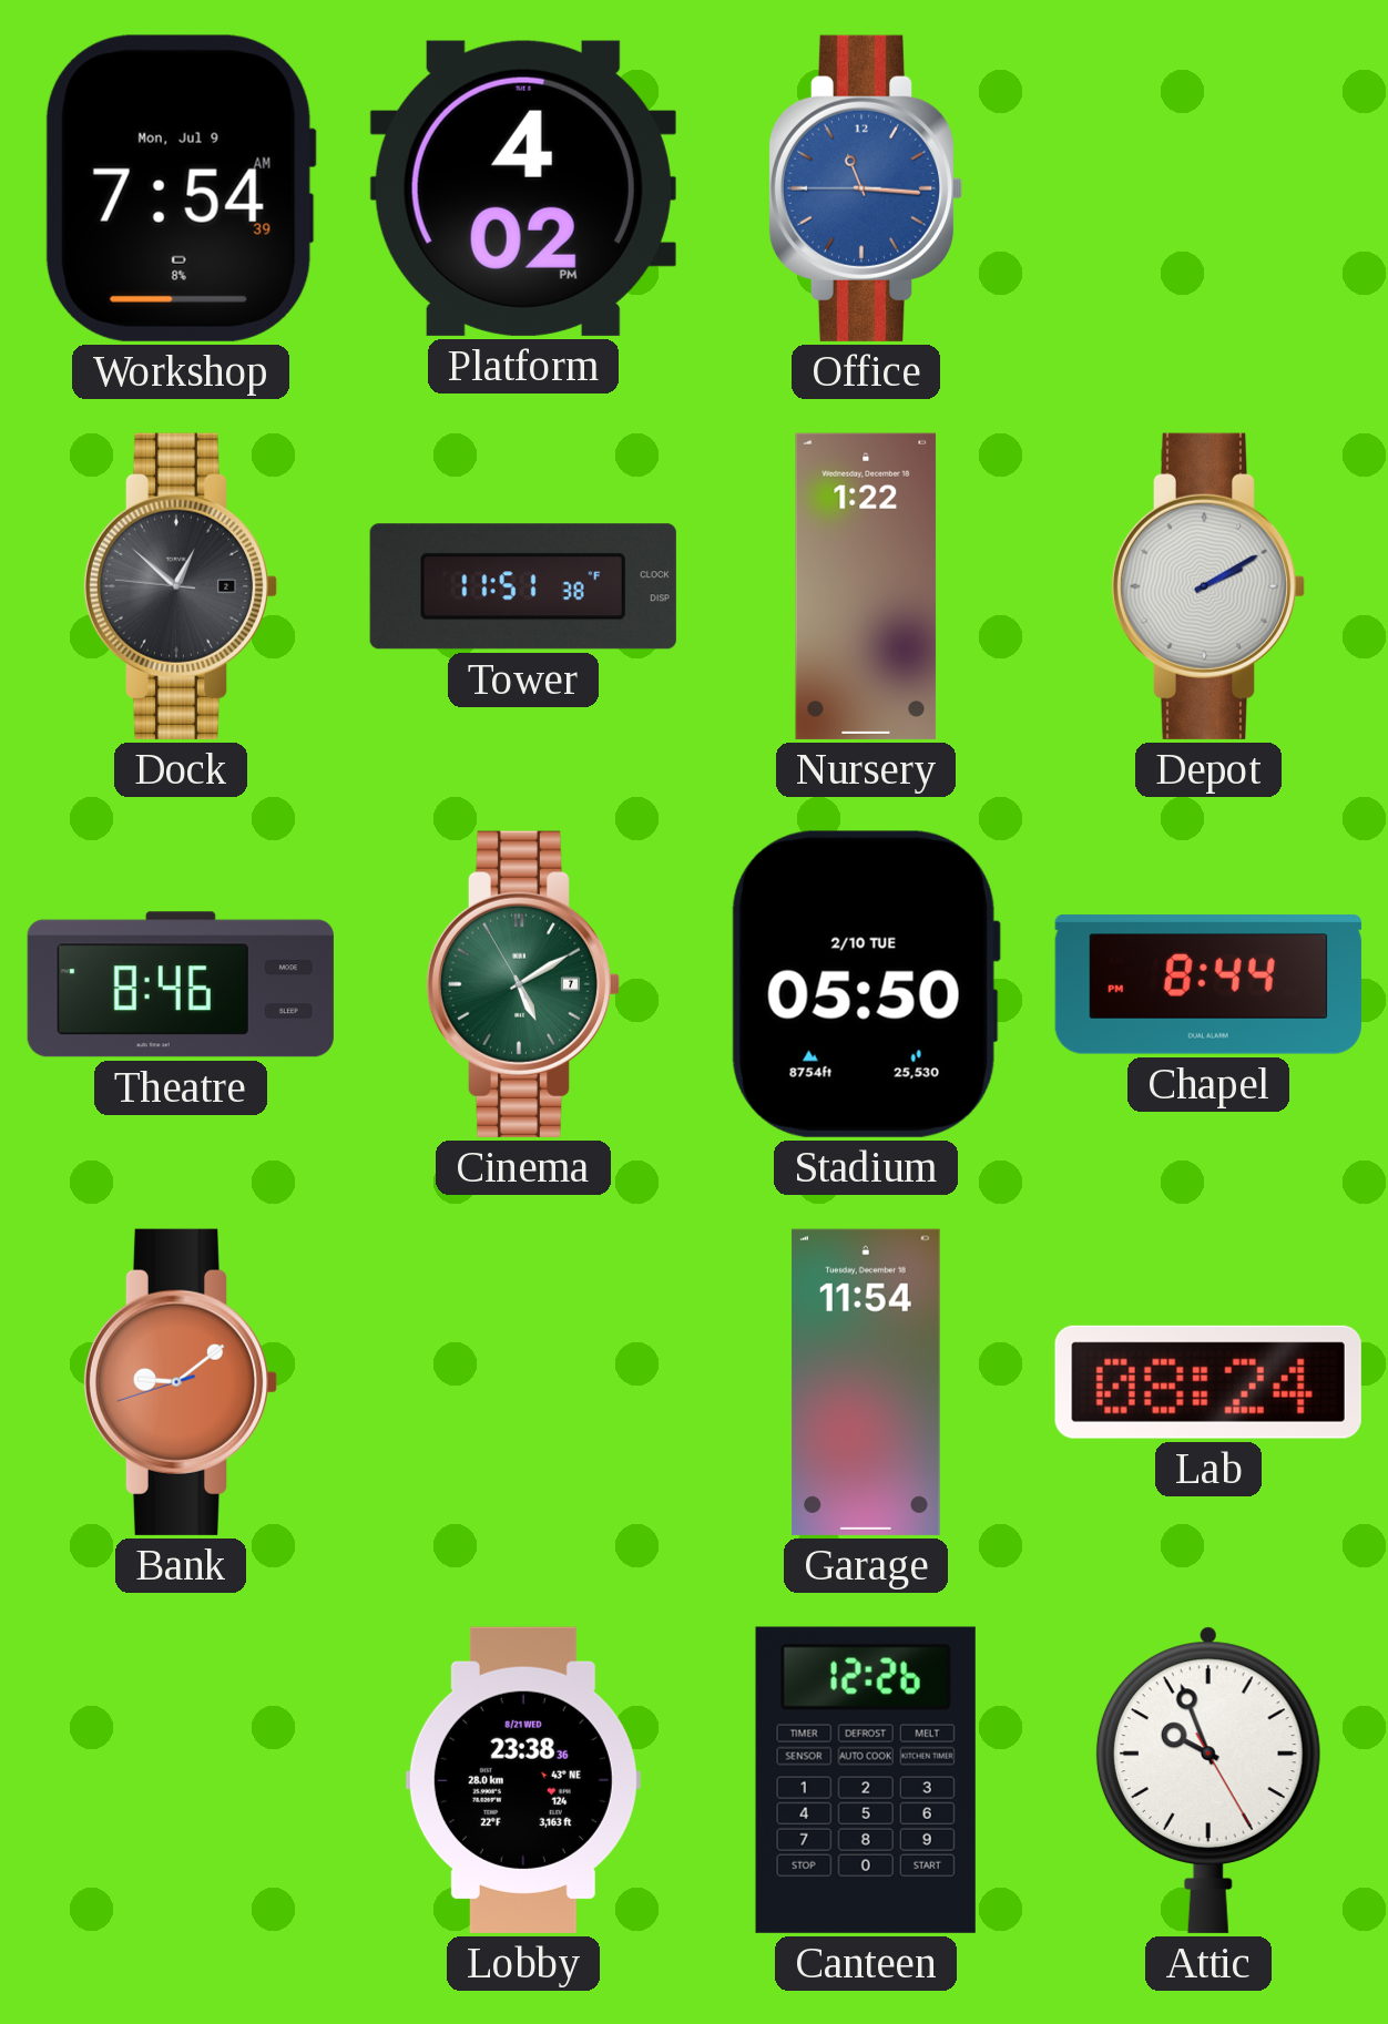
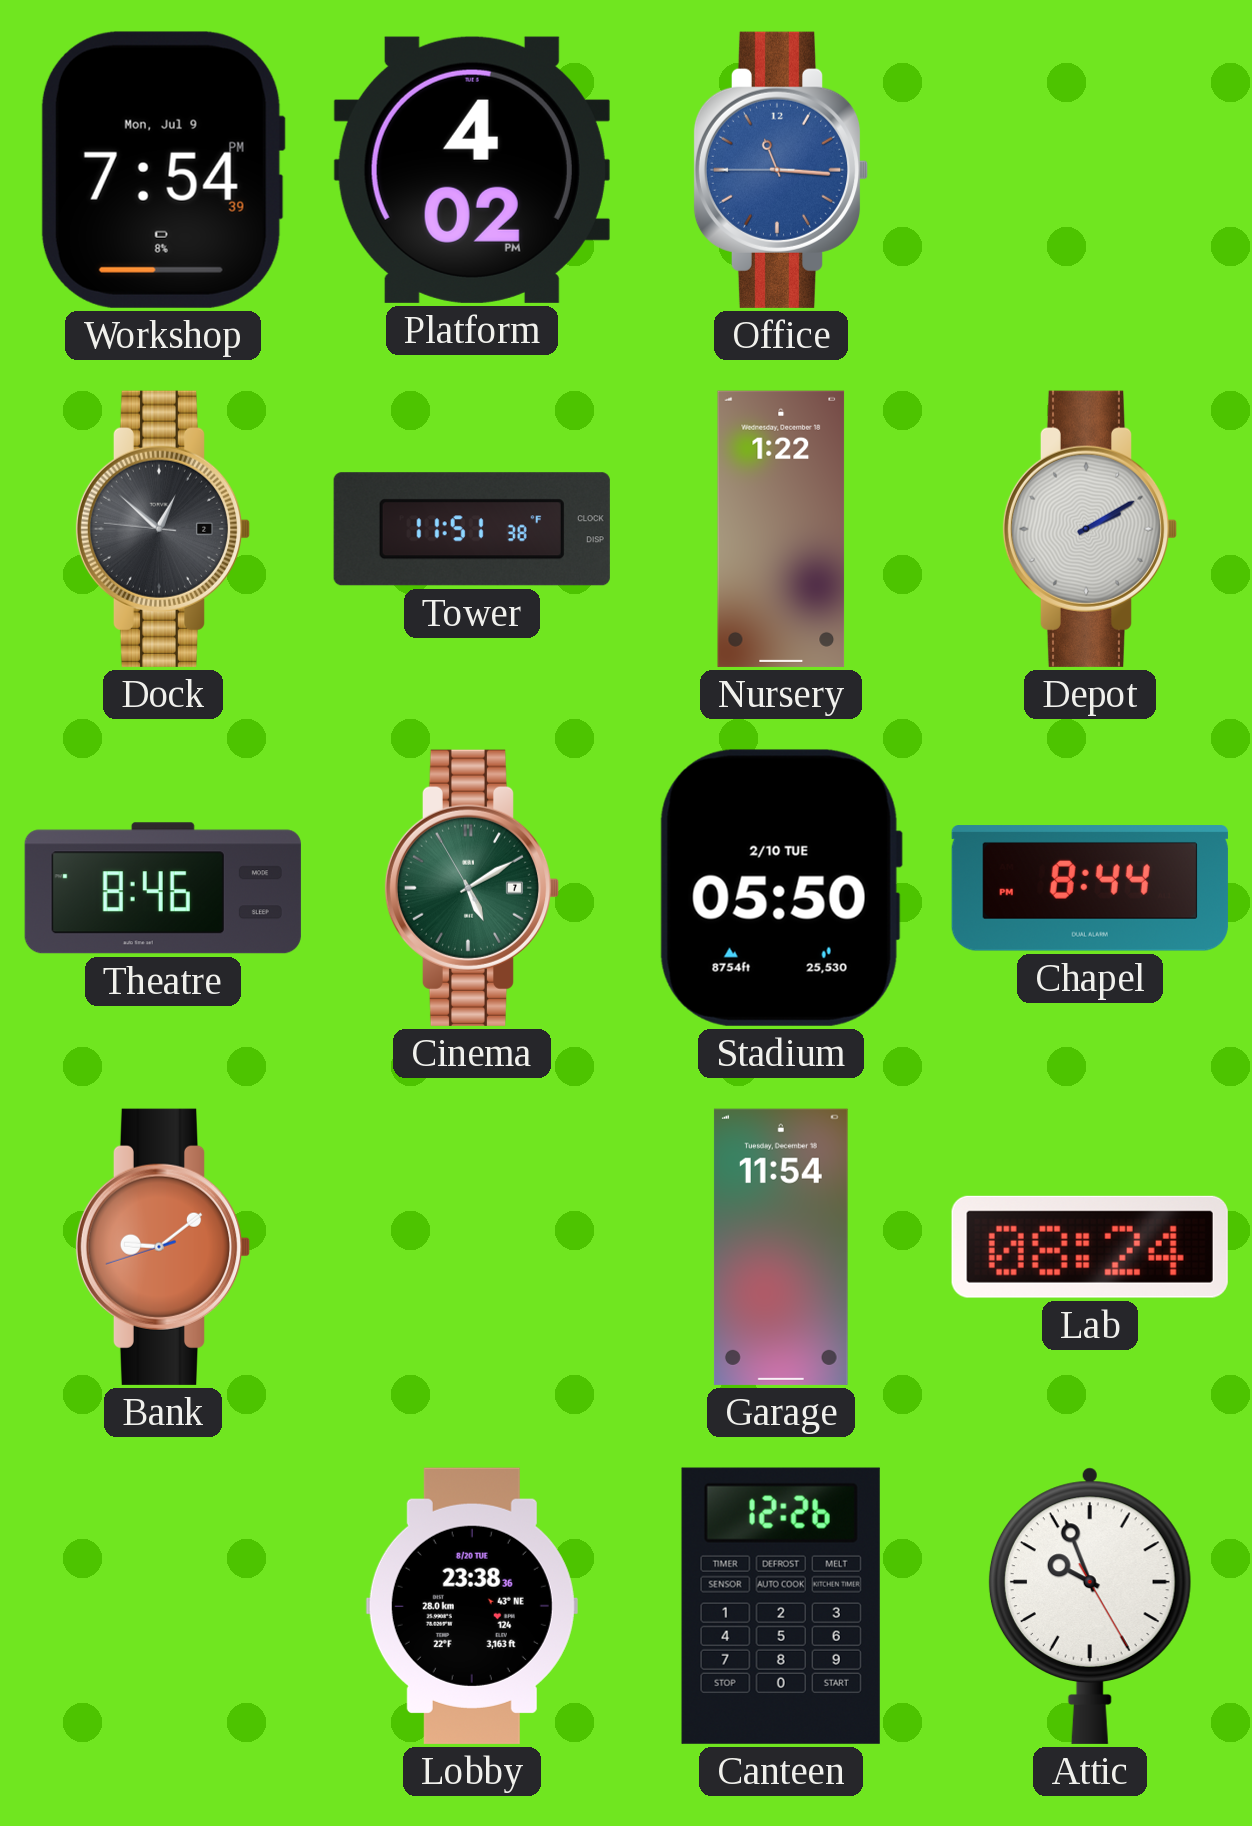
Workshop: 7:54:39 AM -> 7:54:39 PM (163, 170)
Lobby date: 8/21 WED -> 8/20 TUE (472, 1606)
